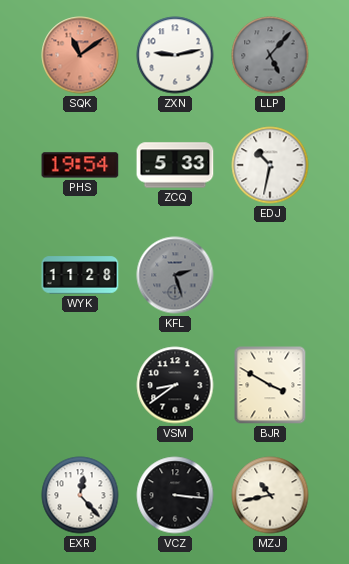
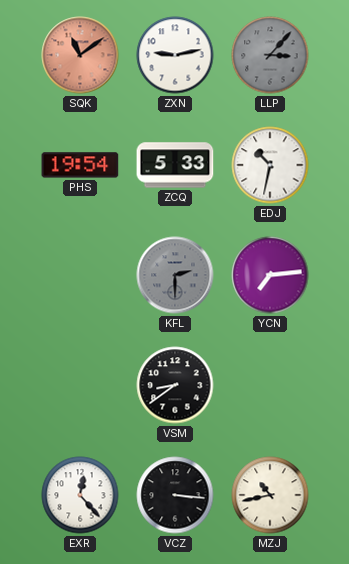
LLP: 5:07 -> 3:07 (270, 55)
WYK: 11:28 -> none (80, 275)
KFL: 2:27 -> 2:30 (175, 275)
YCN: none -> 7:14 (270, 275)
BJR: 3:50 -> none (270, 385)
